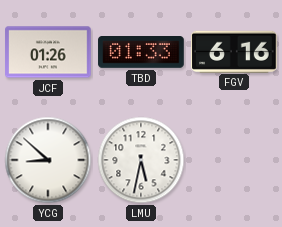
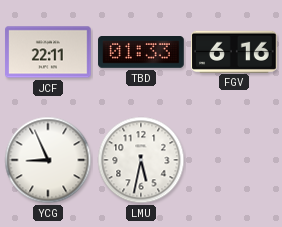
JCF: 01:26 -> 22:11 (48, 52)
YCG: 8:52 -> 8:56 (48, 160)
